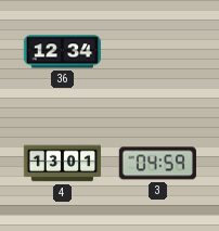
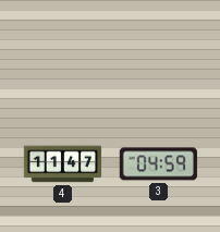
36: 12:34 -> none (62, 52)
4: 13:01 -> 11:47 (63, 164)
